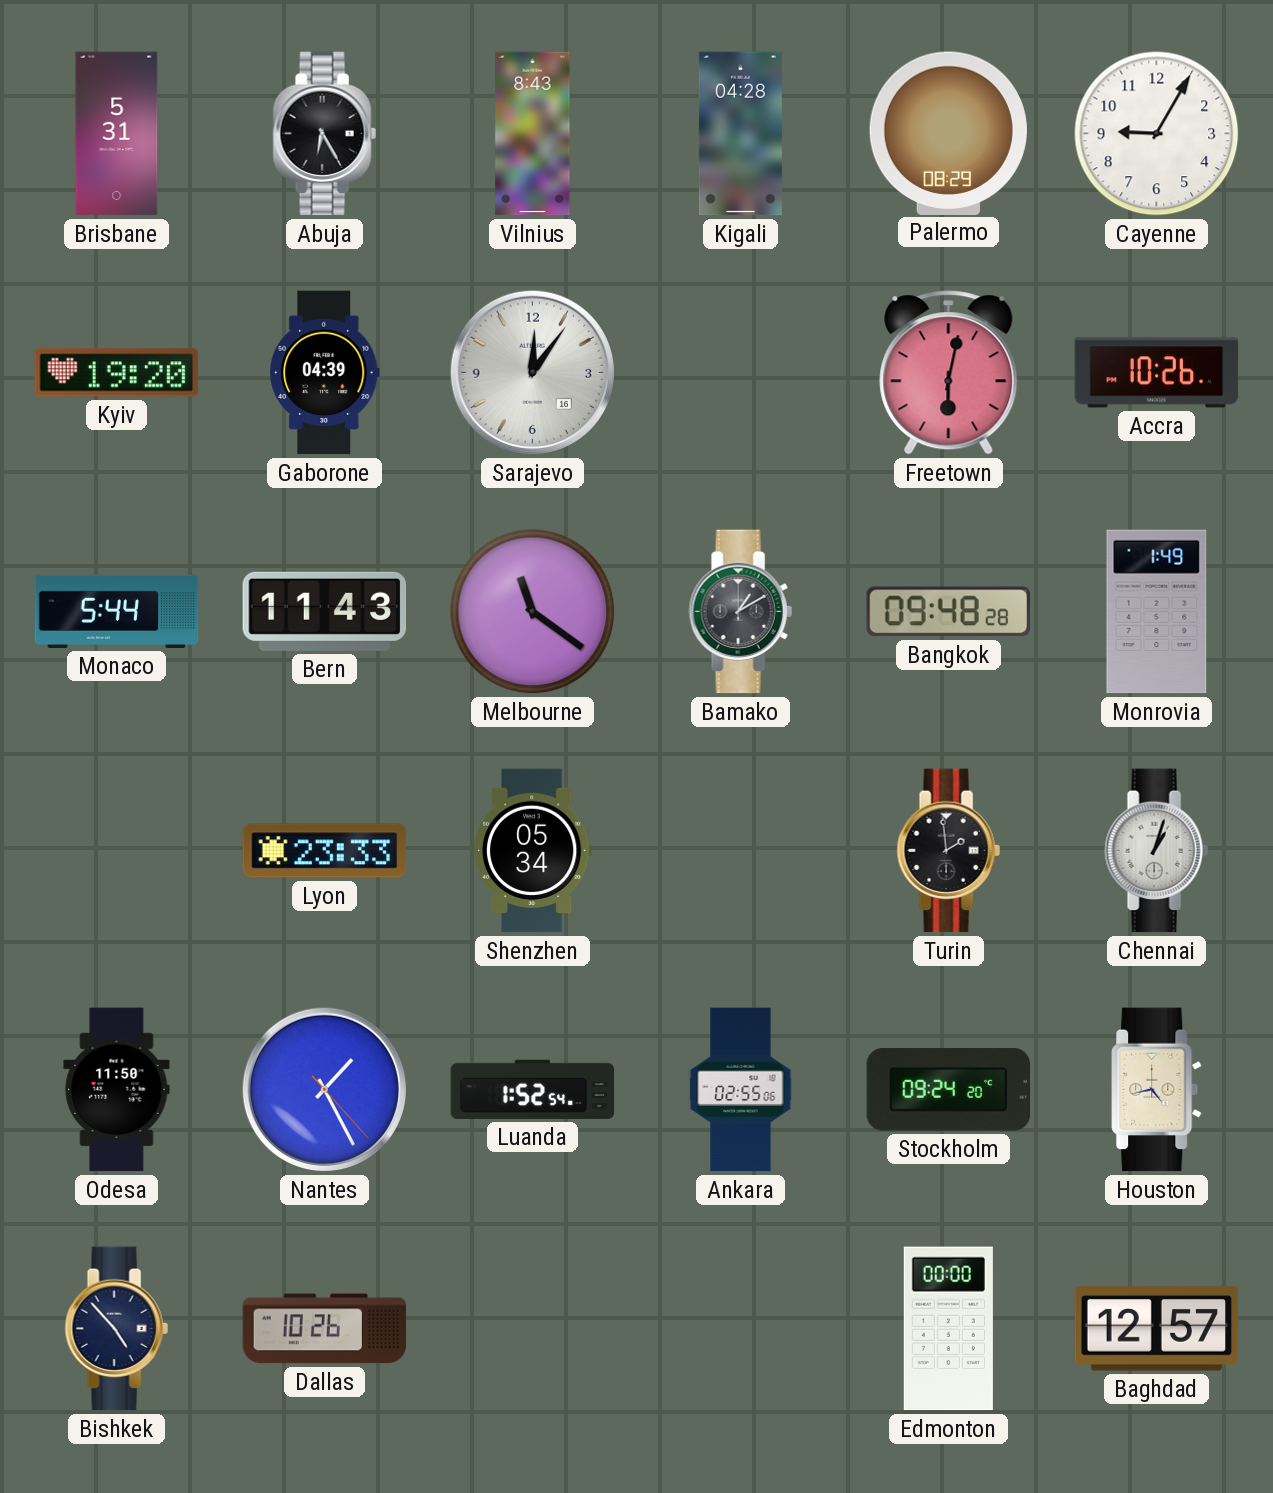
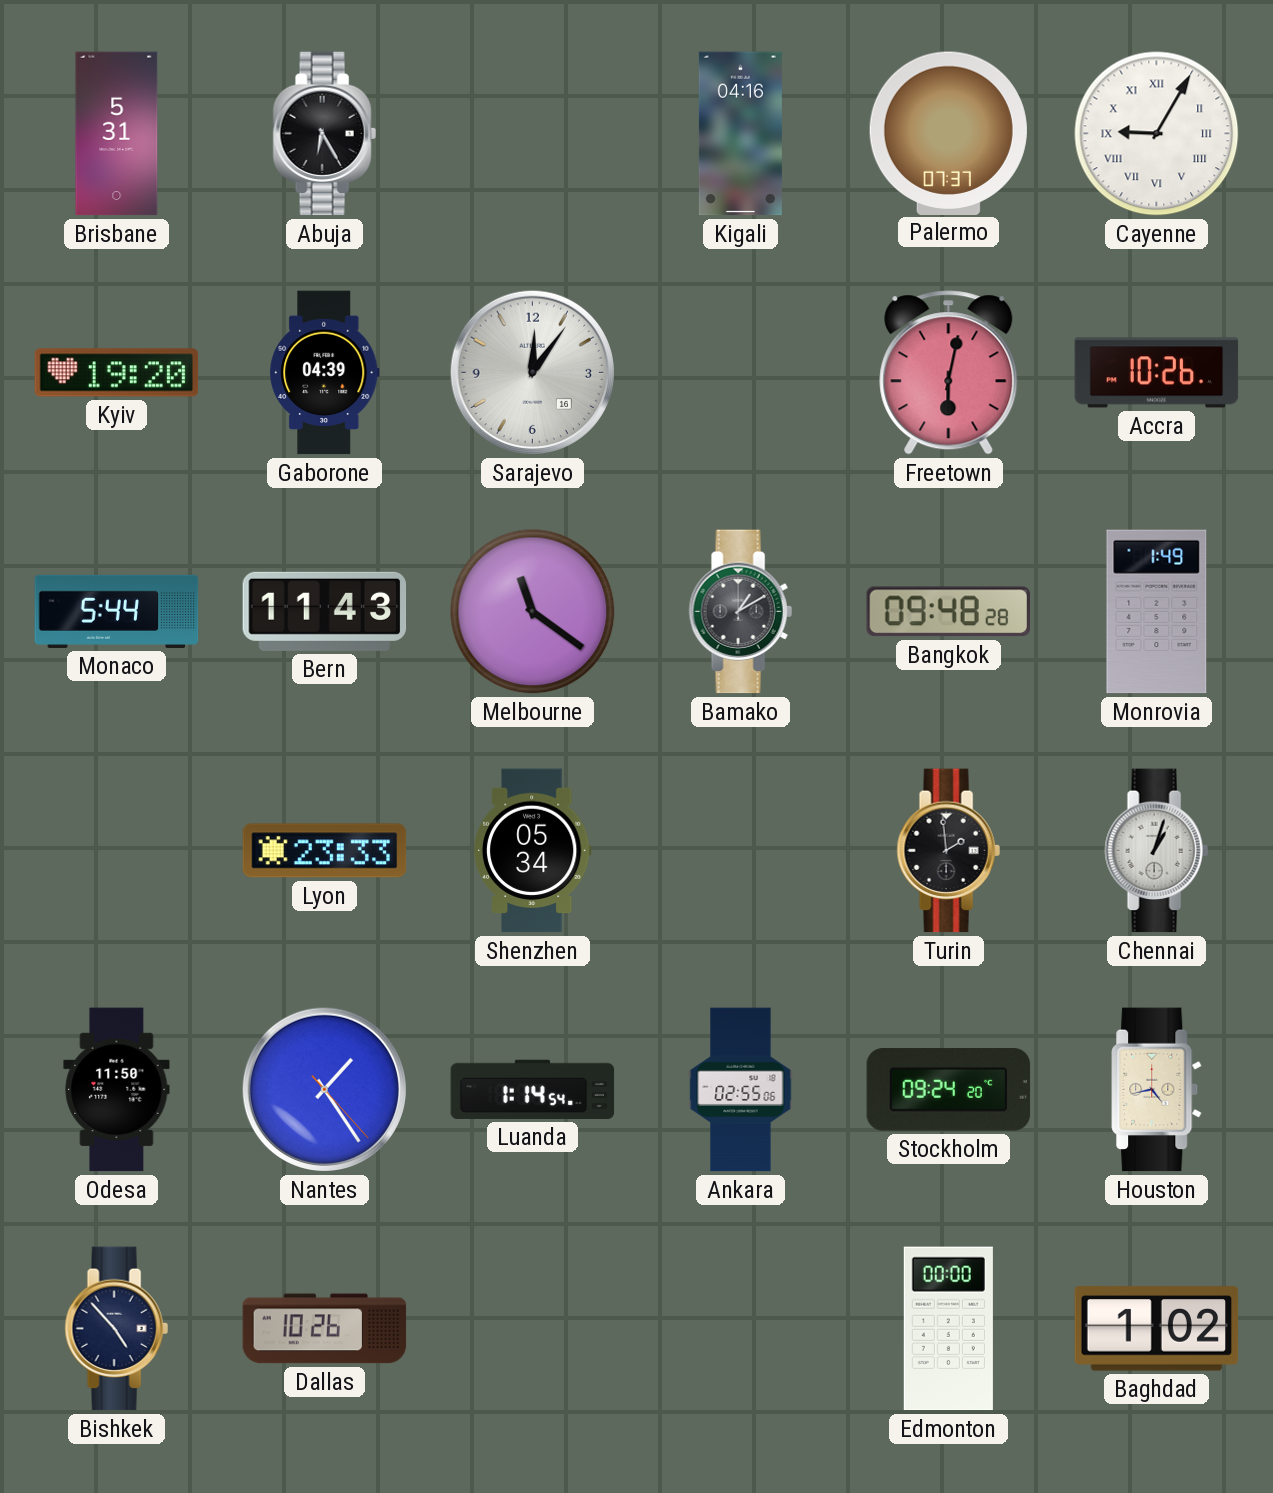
Vilnius: 8:43 -> none (533, 134)
Kigali: 04:28 -> 04:16 (740, 134)
Palermo: 08:29 -> 07:37 (948, 133)
Cayenne numerals: Arabic -> Roman (1157, 134)
Nantes: 1:25 -> 1:24 (324, 1089)
Luanda: 1:52 -> 1:14 (533, 1089)
Baghdad: 12:57 -> 1:02 (1157, 1329)
